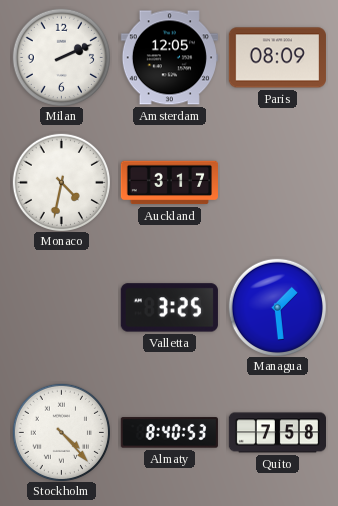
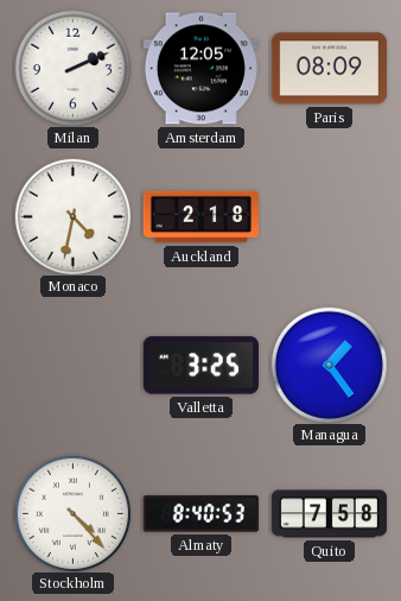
Auckland: 3:17 -> 2:18 (200, 217)
Managua: 1:29 -> 1:24 (329, 365)
